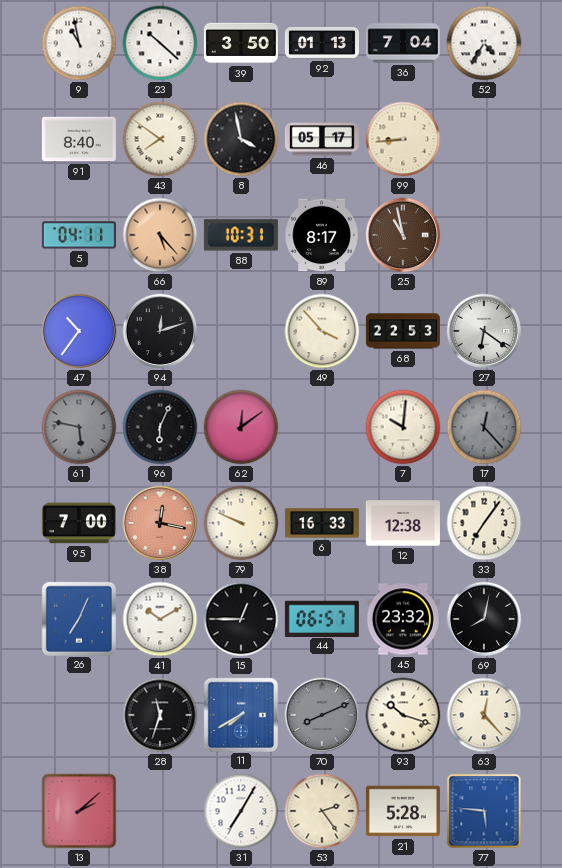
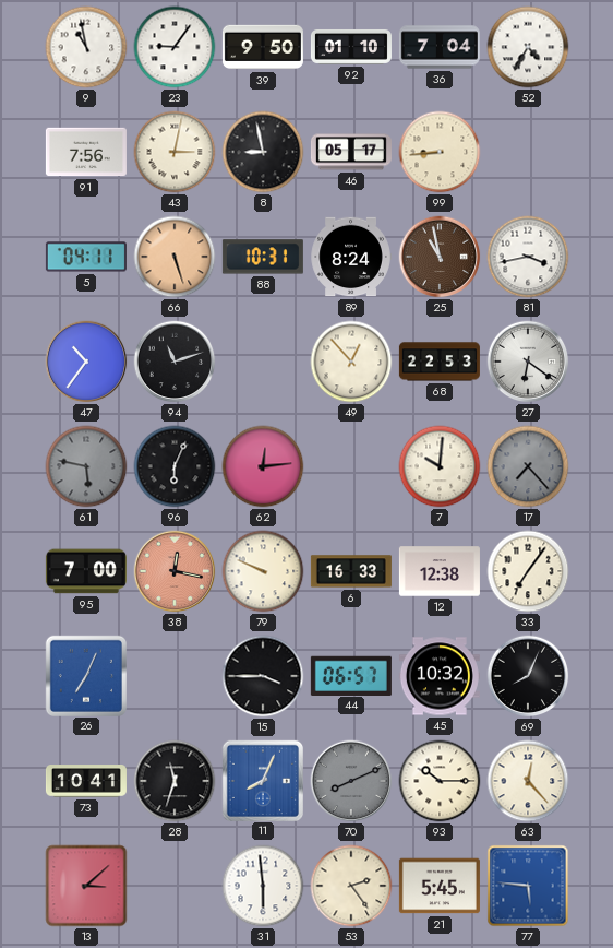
23: 10:22 -> 9:06 (175, 47)
39: 3:50 -> 9:50 (263, 47)
92: 01:13 -> 01:10 (351, 47)
91: 8:40 -> 7:56 (86, 152)
43: 7:51 -> 3:02 (175, 152)
8: 3:58 -> 8:58 (263, 152)
66: 5:23 -> 5:27 (175, 257)
89: 8:17 -> 8:24 (351, 257)
81: none -> 3:43 (528, 257)
94: 12:12 -> 11:12 (175, 362)
49: 3:53 -> 12:53 (351, 362)
62: 12:09 -> 12:14 (263, 466)
17: 12:23 -> 7:23 (528, 466)
41: 10:10 -> none (160, 619)
15: 12:45 -> 3:45 (263, 676)
45: 23:32 -> 10:32 (440, 676)
69: 8:02 -> 8:04 (528, 676)
73: none -> 10:41 (86, 781)
11: 7:40 -> 8:04 (262, 780)
93: 10:18 -> 10:15 (440, 781)
13: 2:08 -> 3:08 (86, 886)
31: 7:05 -> 5:59 (263, 886)
21: 5:28 -> 5:45 (440, 886)
